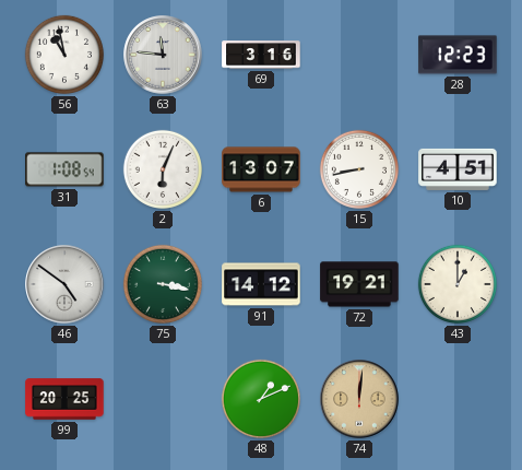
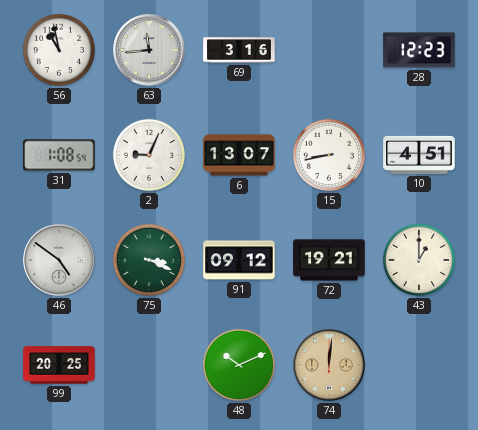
63: 11:46 -> 11:44 (149, 50)
2: 6:04 -> 9:04 (149, 155)
75: 3:17 -> 3:19 (149, 260)
91: 14:12 -> 09:12 (239, 260)
48: 1:11 -> 10:11 (239, 365)
